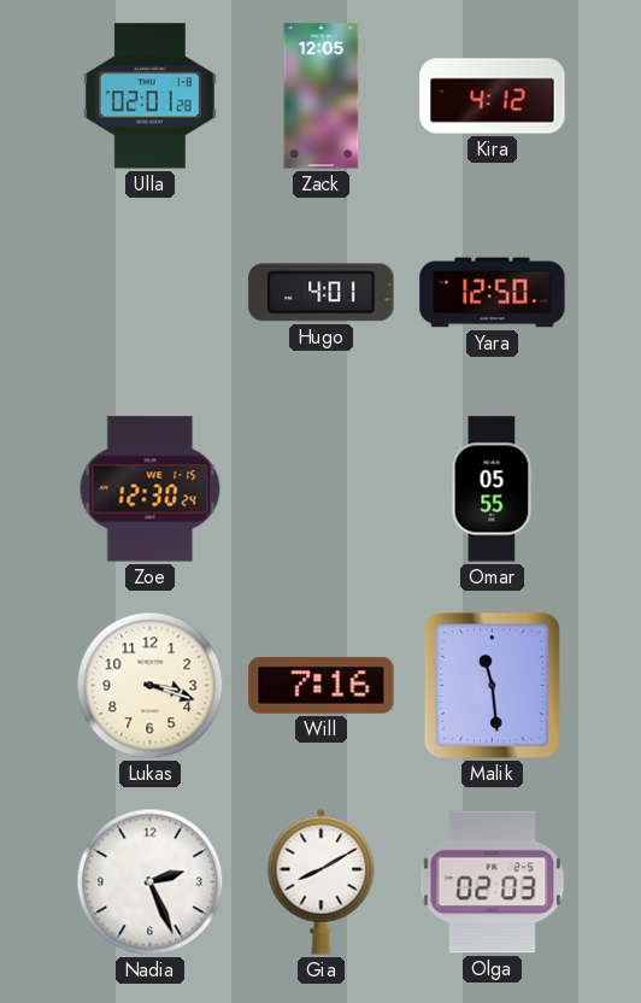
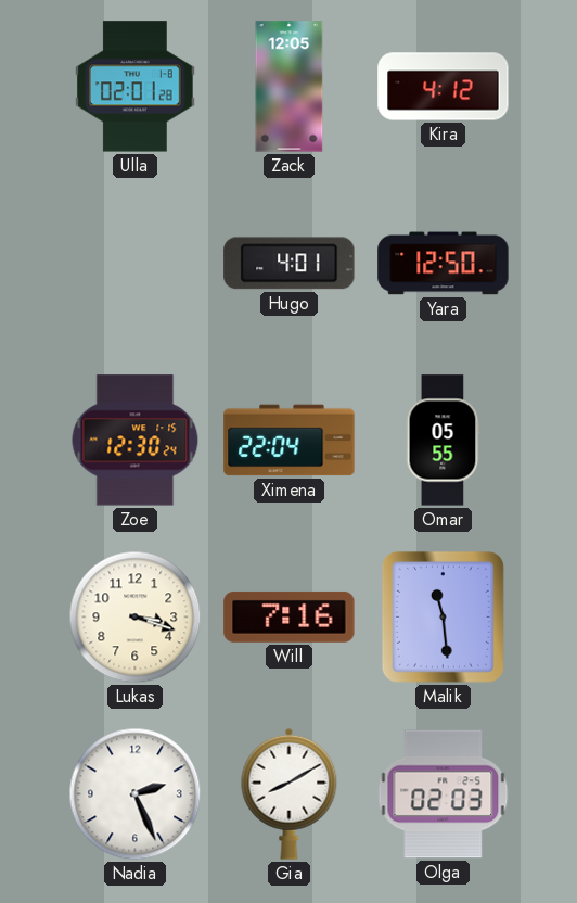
Ximena: none -> 22:04 (290, 441)
